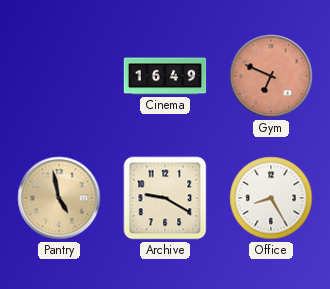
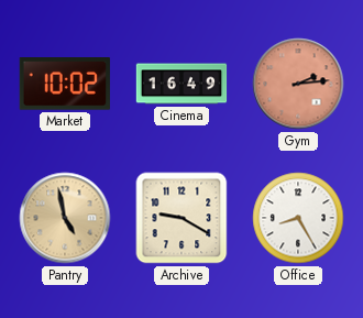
Market: none -> 10:02 (65, 84)
Gym: 6:49 -> 2:14 (298, 84)
